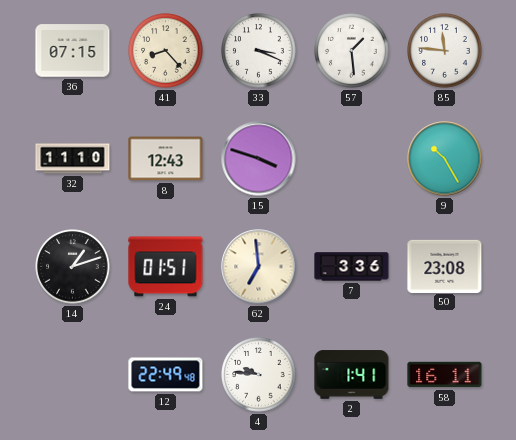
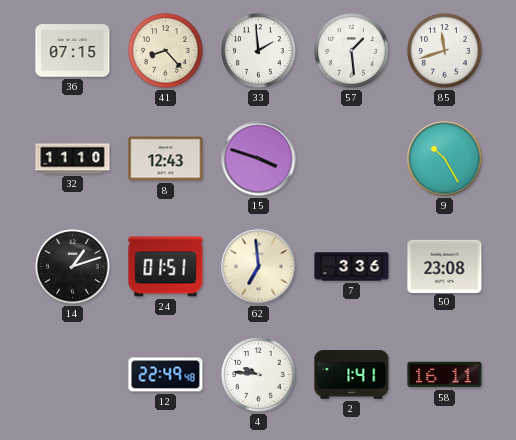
33: 3:19 -> 1:59 (259, 51)
85: 11:46 -> 11:42 (445, 51)
